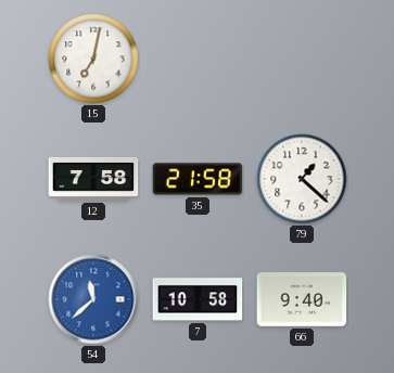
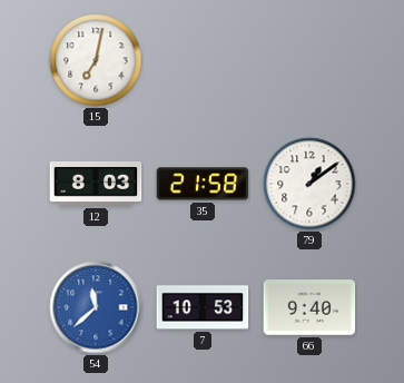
12: 7:58 -> 8:03 (96, 184)
79: 1:22 -> 1:09 (309, 184)
7: 10:58 -> 10:53 (203, 307)
